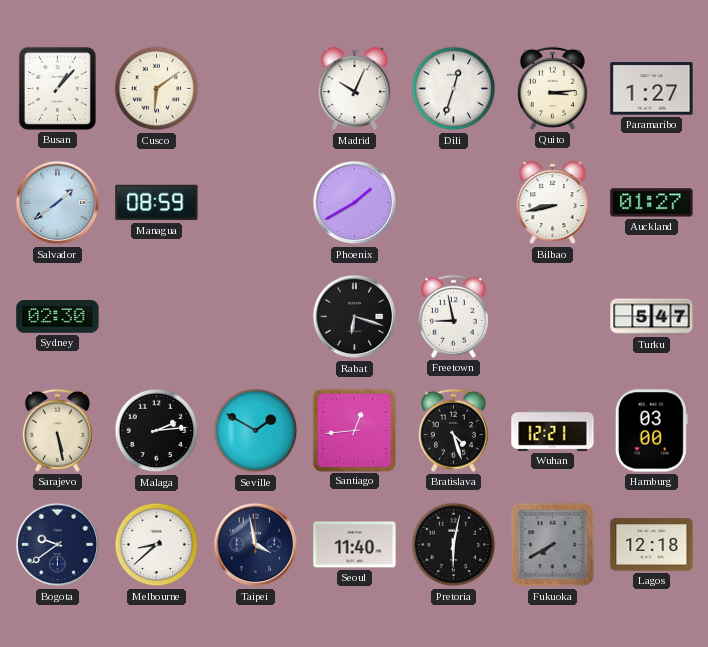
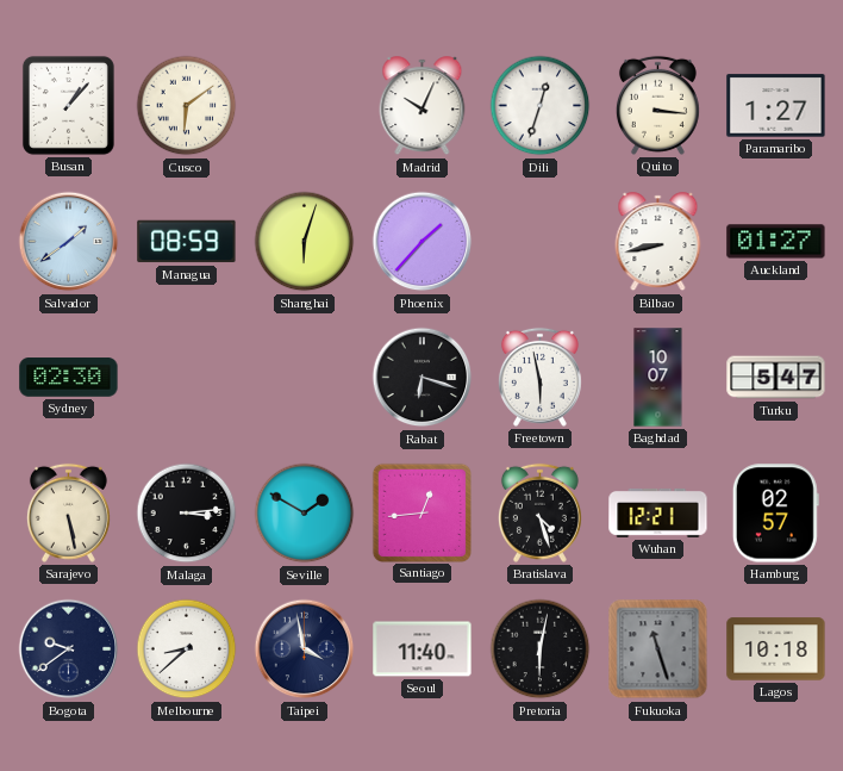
Quito: 3:14 -> 3:16 (657, 105)
Shanghai: none -> 6:03 (305, 242)
Phoenix: 1:40 -> 1:37 (423, 242)
Freetown: 8:58 -> 5:58 (539, 377)
Baghdad: none -> 10:07 (658, 378)
Malaga: 2:14 -> 3:14 (187, 514)
Hamburg: 03:00 -> 02:57 (775, 514)
Fukuoka: 7:40 -> 11:27 (658, 649)
Lagos: 12:18 -> 10:18 (776, 649)
